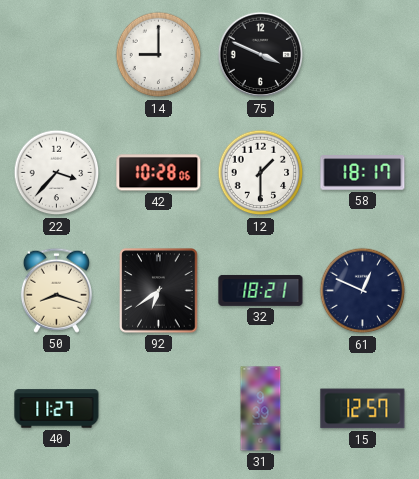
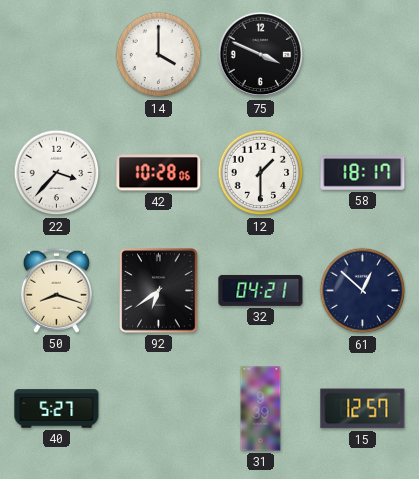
14: 9:00 -> 4:00 (159, 55)
32: 18:21 -> 04:21 (261, 290)
61: 12:49 -> 12:52 (363, 291)
40: 11:27 -> 5:27 (57, 409)
